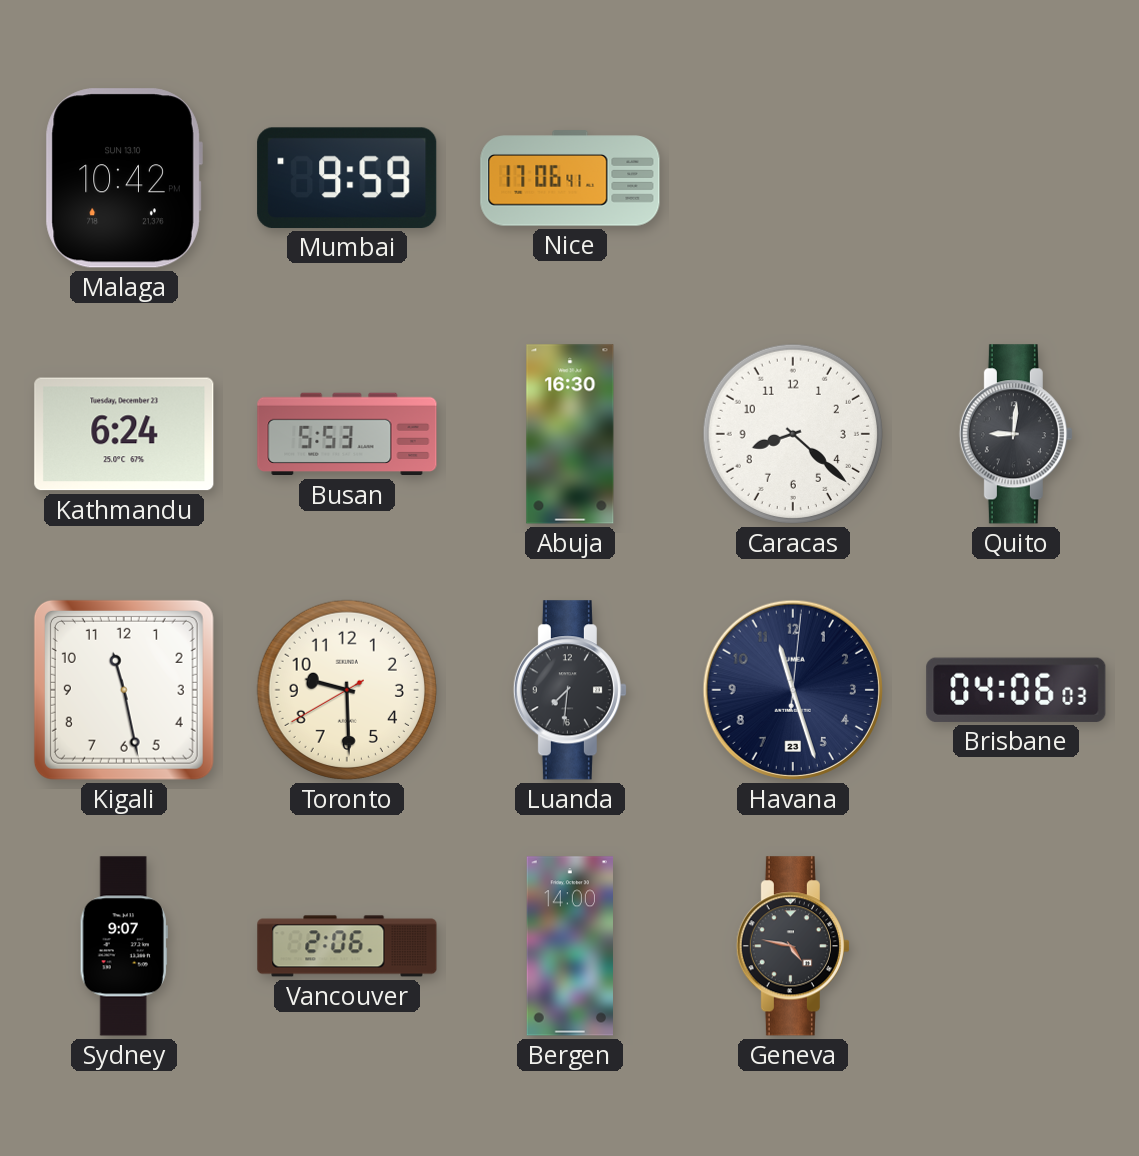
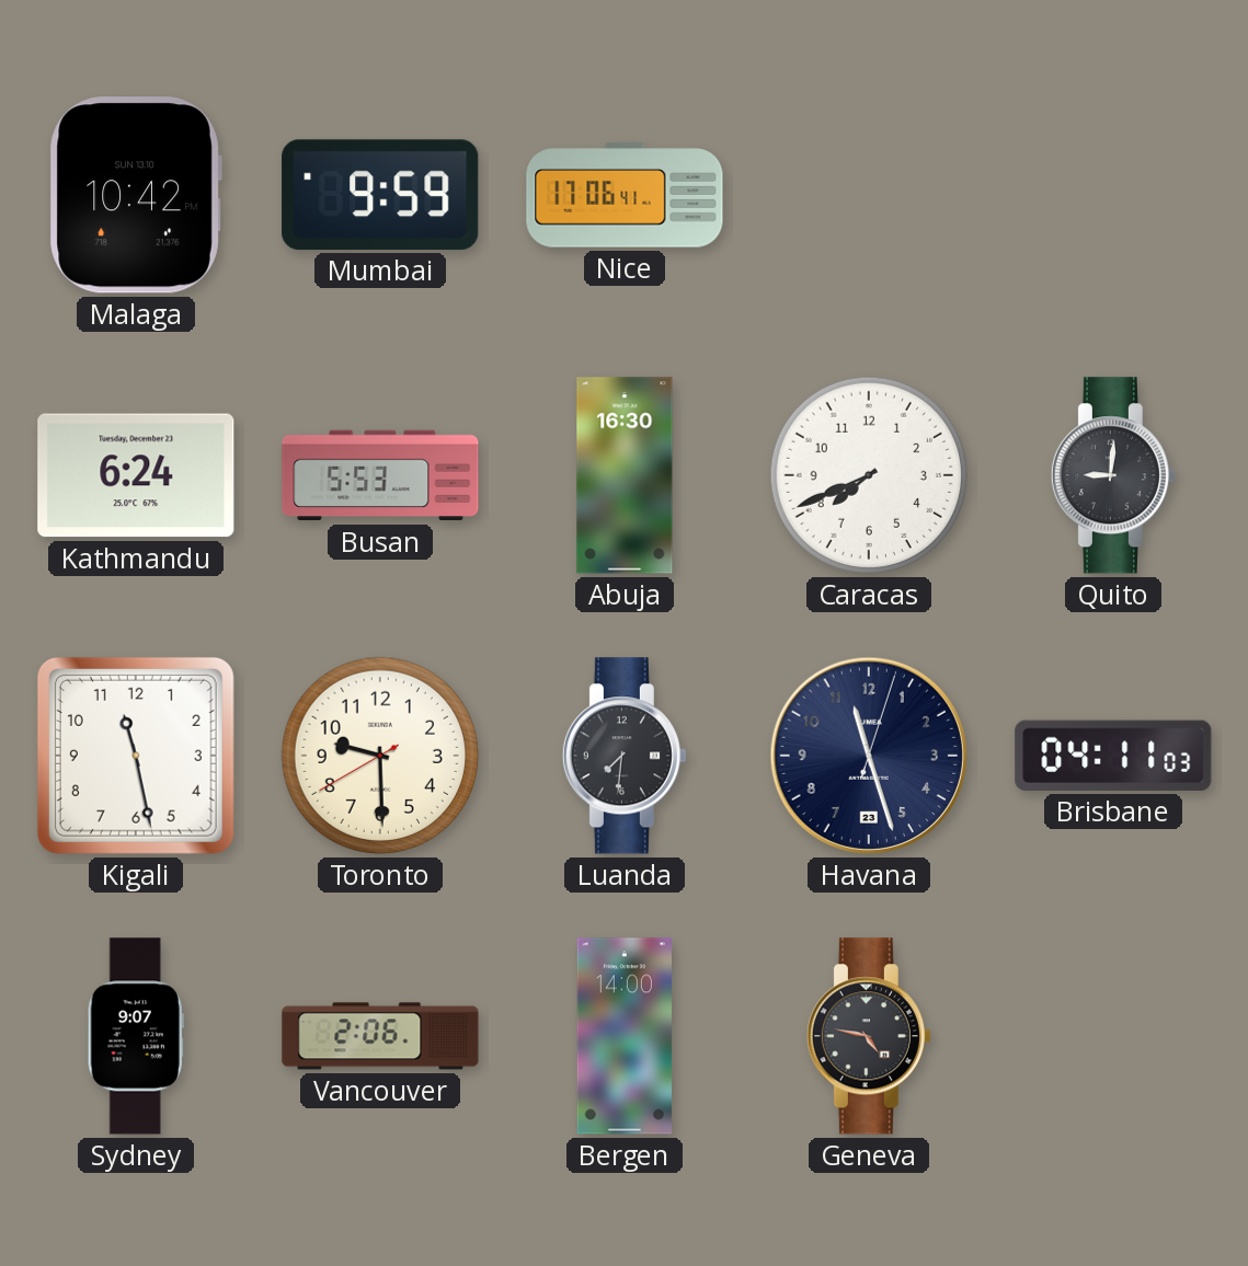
Caracas: 8:22 -> 7:41 (869, 475)
Havana: 11:27:01 -> 11:27:03 (869, 756)
Brisbane: 04:06 -> 04:11 (1113, 756)
